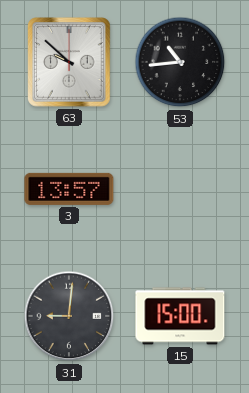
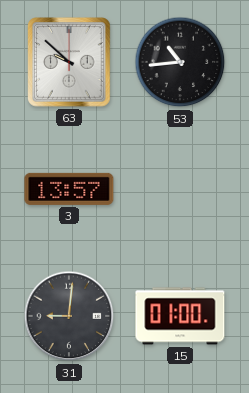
15: 15:00 -> 01:00 (180, 316)
